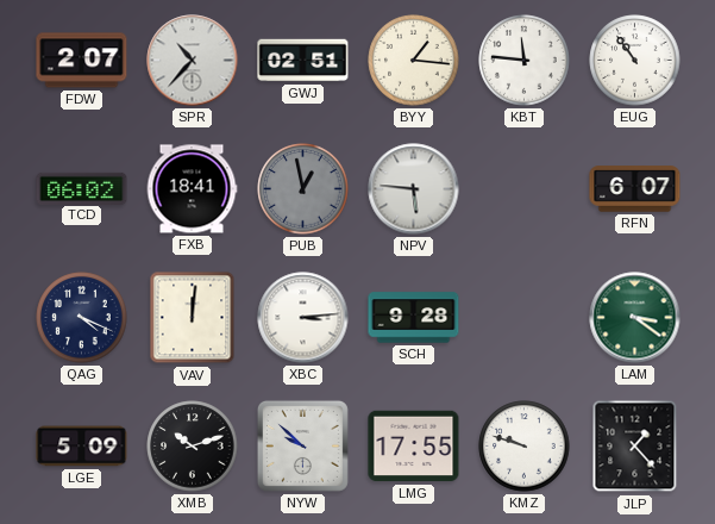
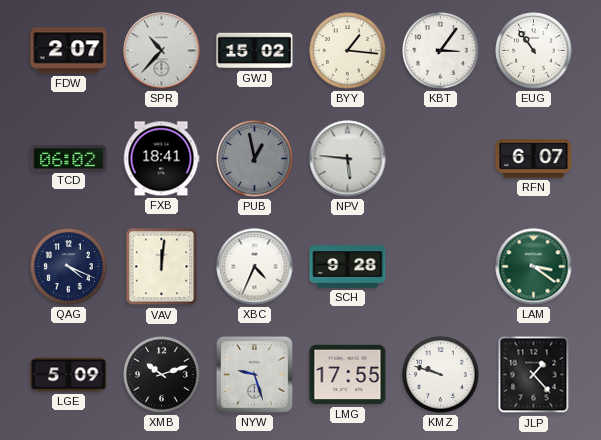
GWJ: 02:51 -> 15:02 (255, 51)
KBT: 11:46 -> 3:06 (441, 51)
XBC: 3:14 -> 4:34 (255, 267)
NYW: 9:52 -> 9:27 (254, 374)
